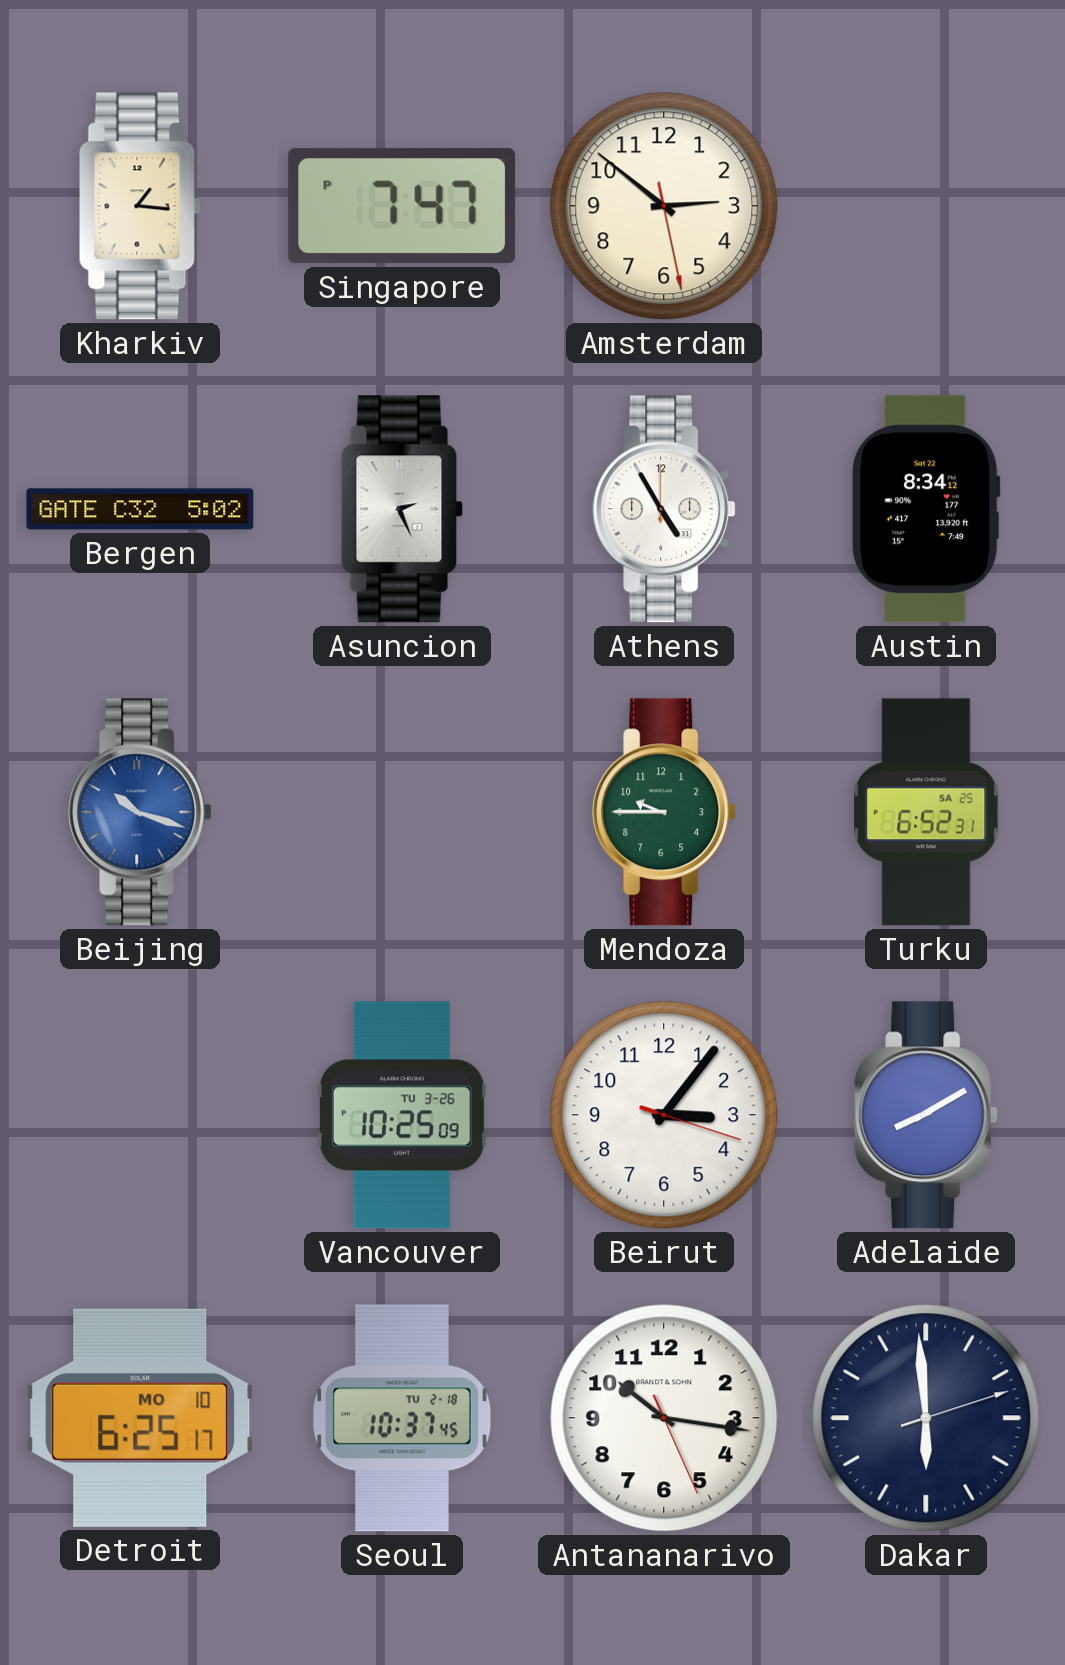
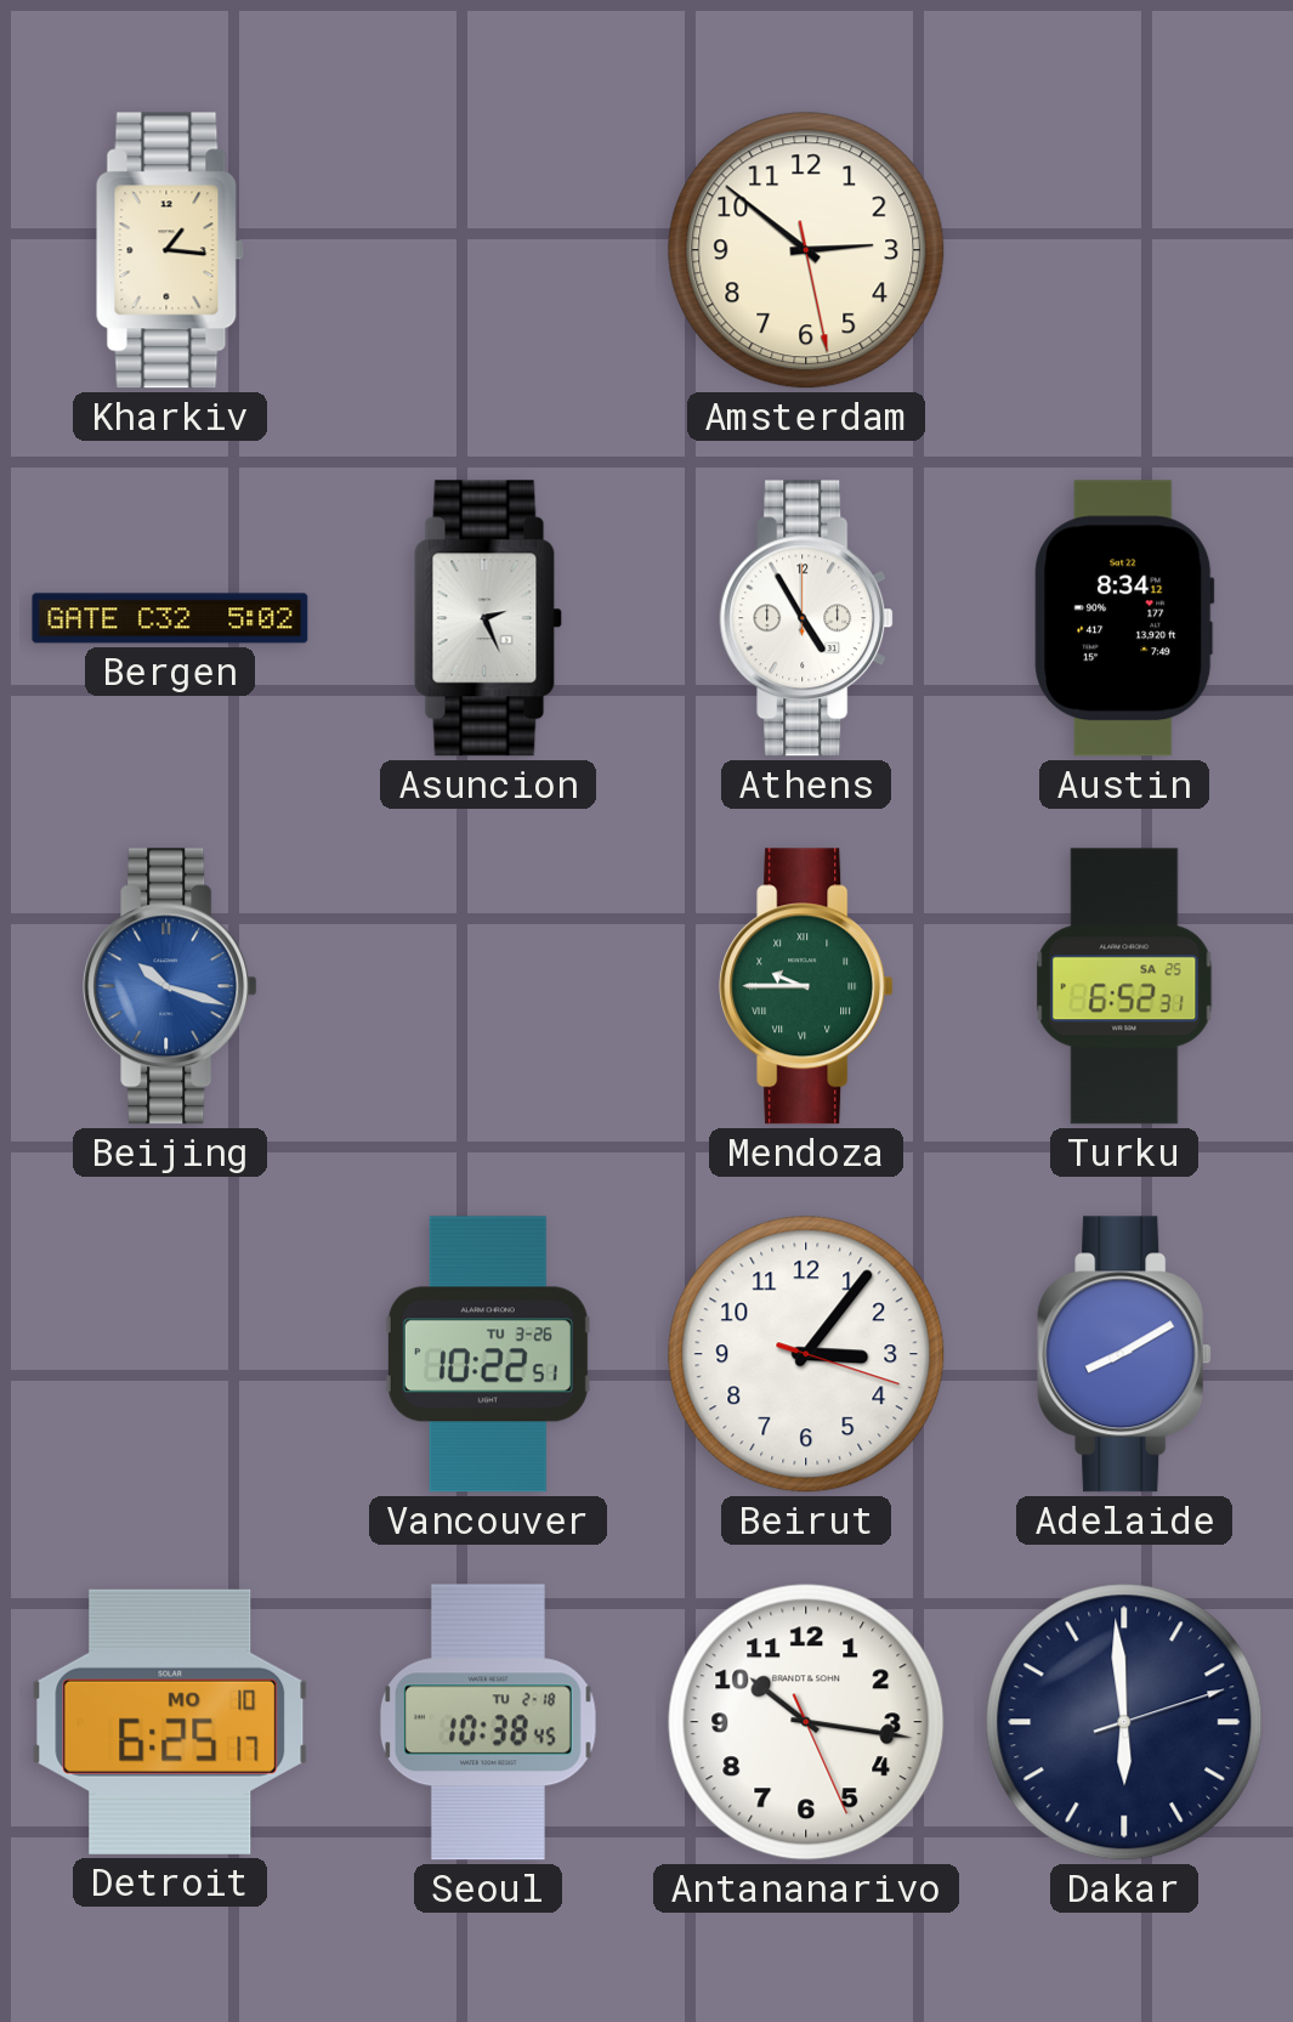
Singapore: 7:47 -> none (402, 206)
Mendoza numerals: Arabic -> Roman (806, 986)
Vancouver: 10:25 -> 10:22 (488, 1354)
Seoul: 10:37 -> 10:38 (488, 1722)
